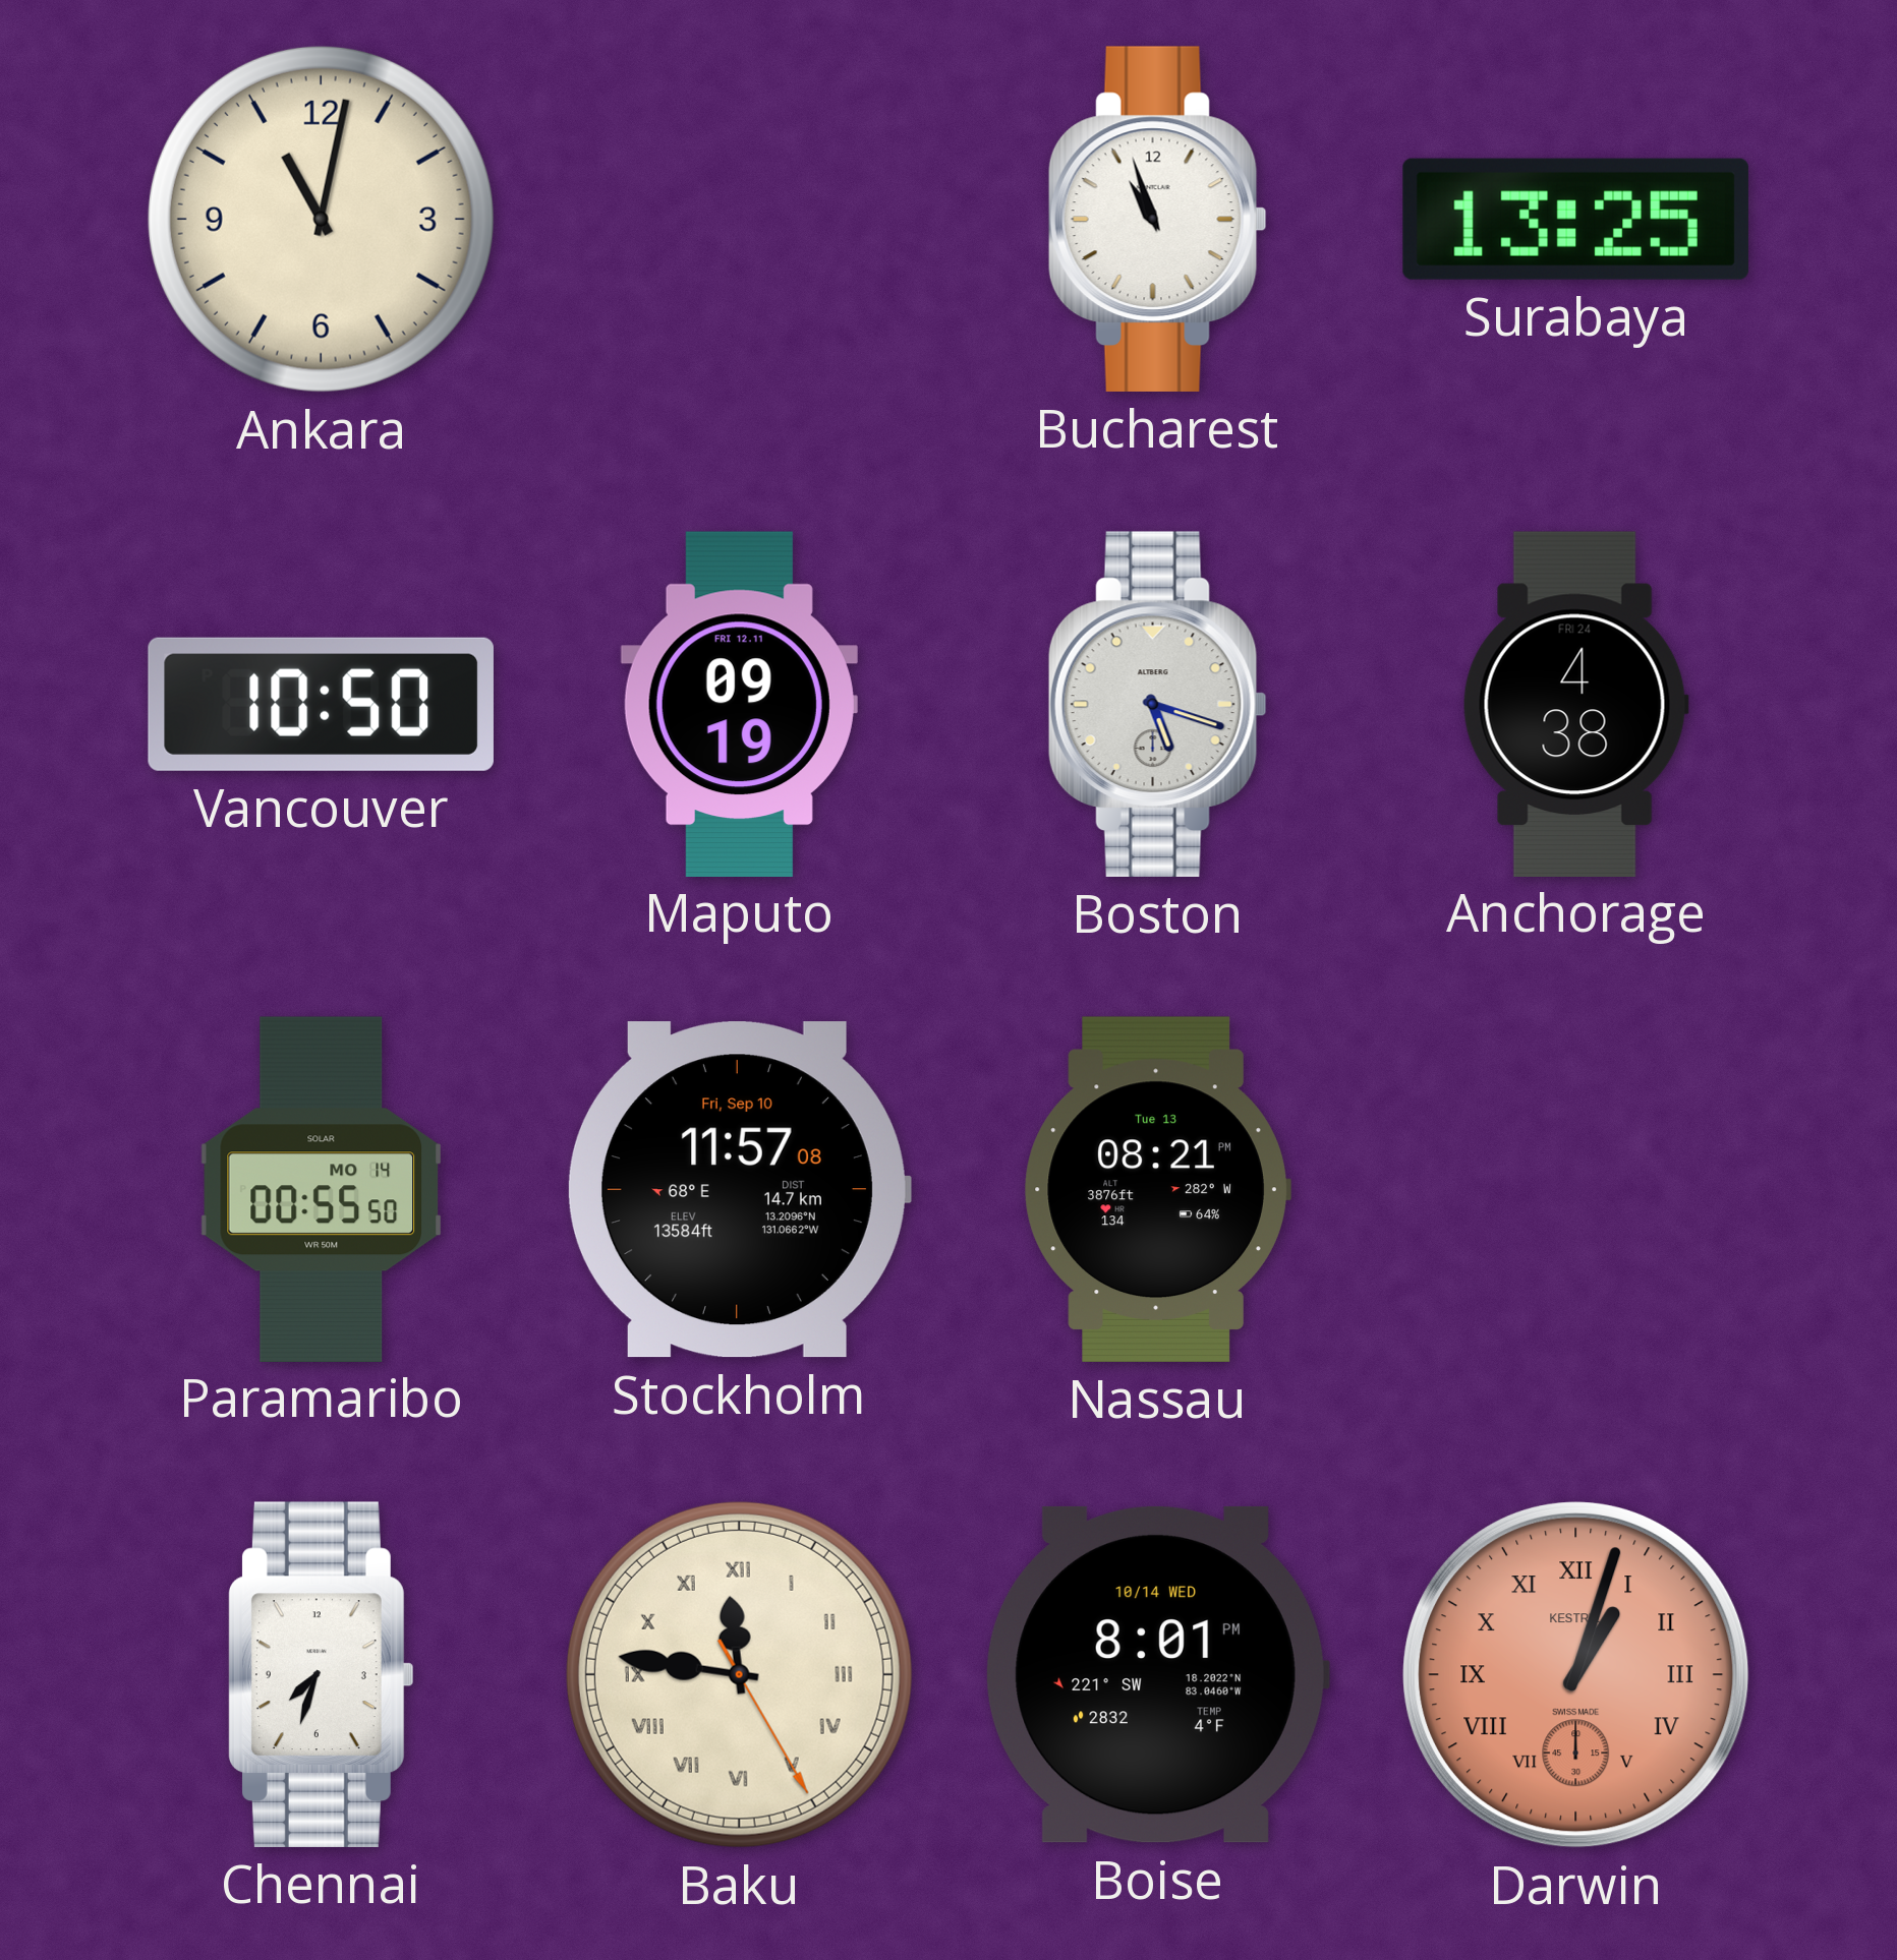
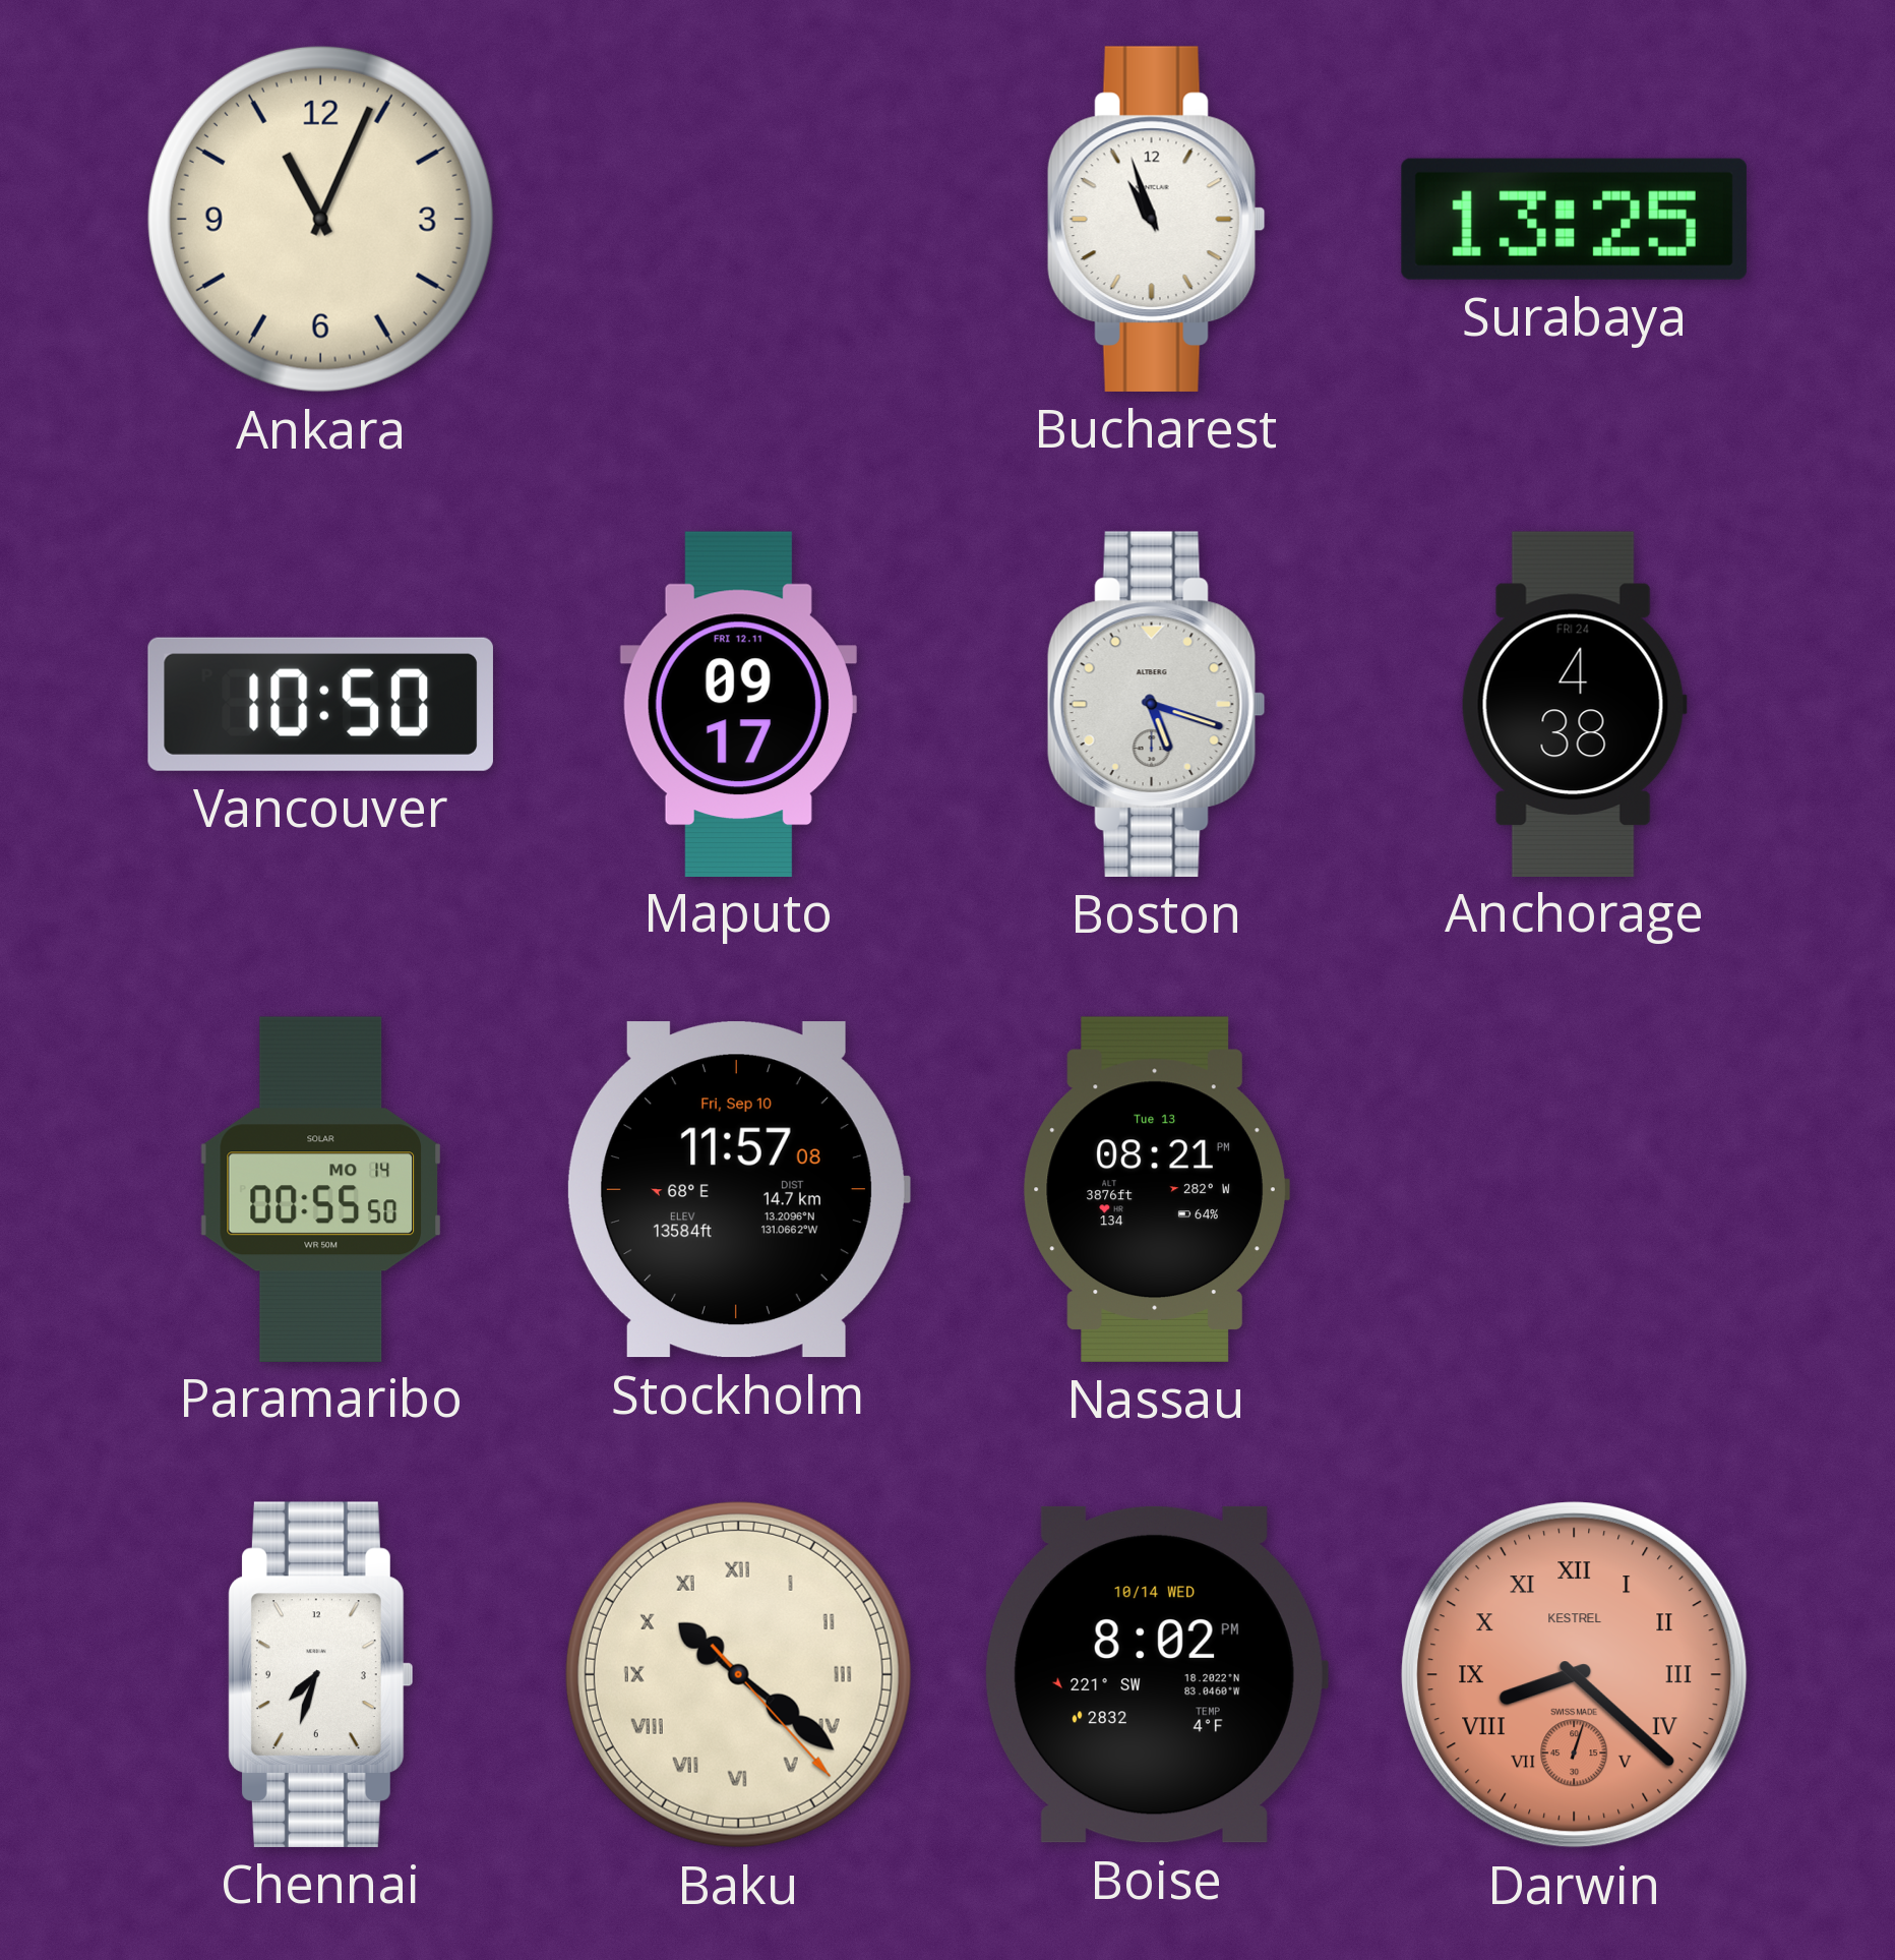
Ankara: 11:02 -> 11:04 (320, 219)
Maputo: 09:19 -> 09:17 (738, 704)
Baku: 11:46 -> 10:21 (738, 1674)
Boise: 8:01 -> 8:02 (1156, 1674)
Darwin: 1:03 -> 8:22 (1575, 1675)
